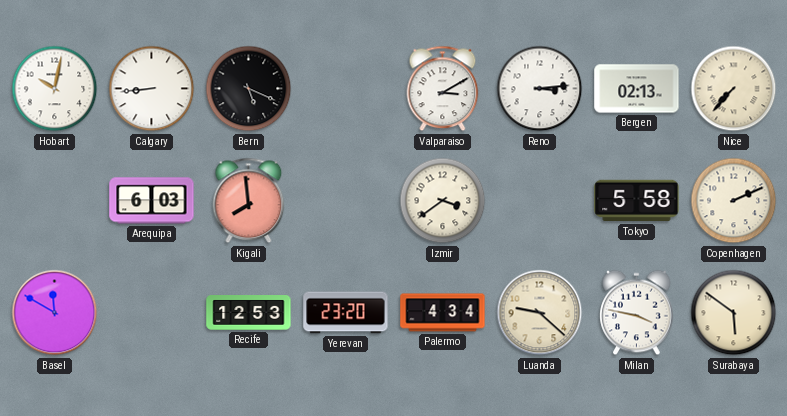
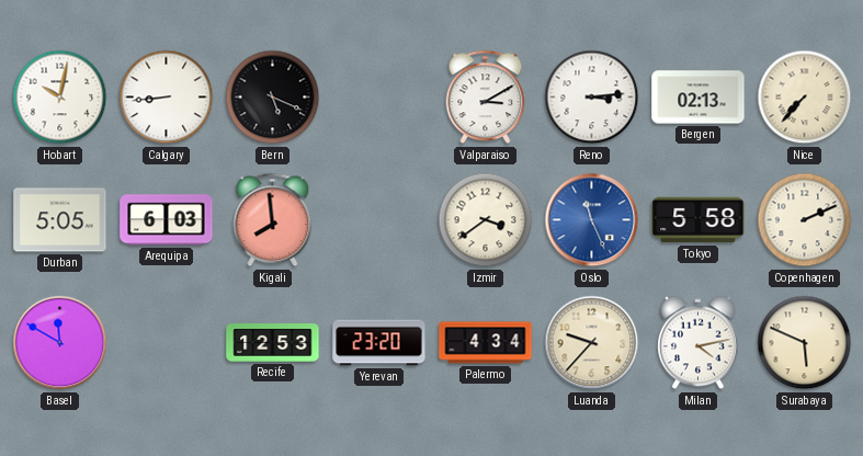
Durban: none -> 5:05 (60, 220)
Oslo: none -> 11:26 (592, 220)
Luanda: 9:22 -> 9:37 (592, 343)
Milan: 3:47 -> 4:13 (699, 343)
Surabaya: 5:51 -> 5:49 (805, 343)
